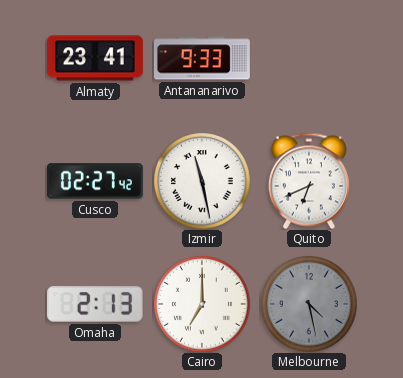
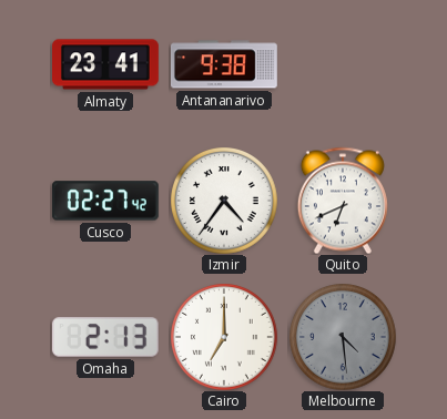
Antananarivo: 9:33 -> 9:38 (224, 64)
Izmir: 11:28 -> 4:36 (224, 201)
Melbourne: 4:28 -> 4:29 (343, 337)
